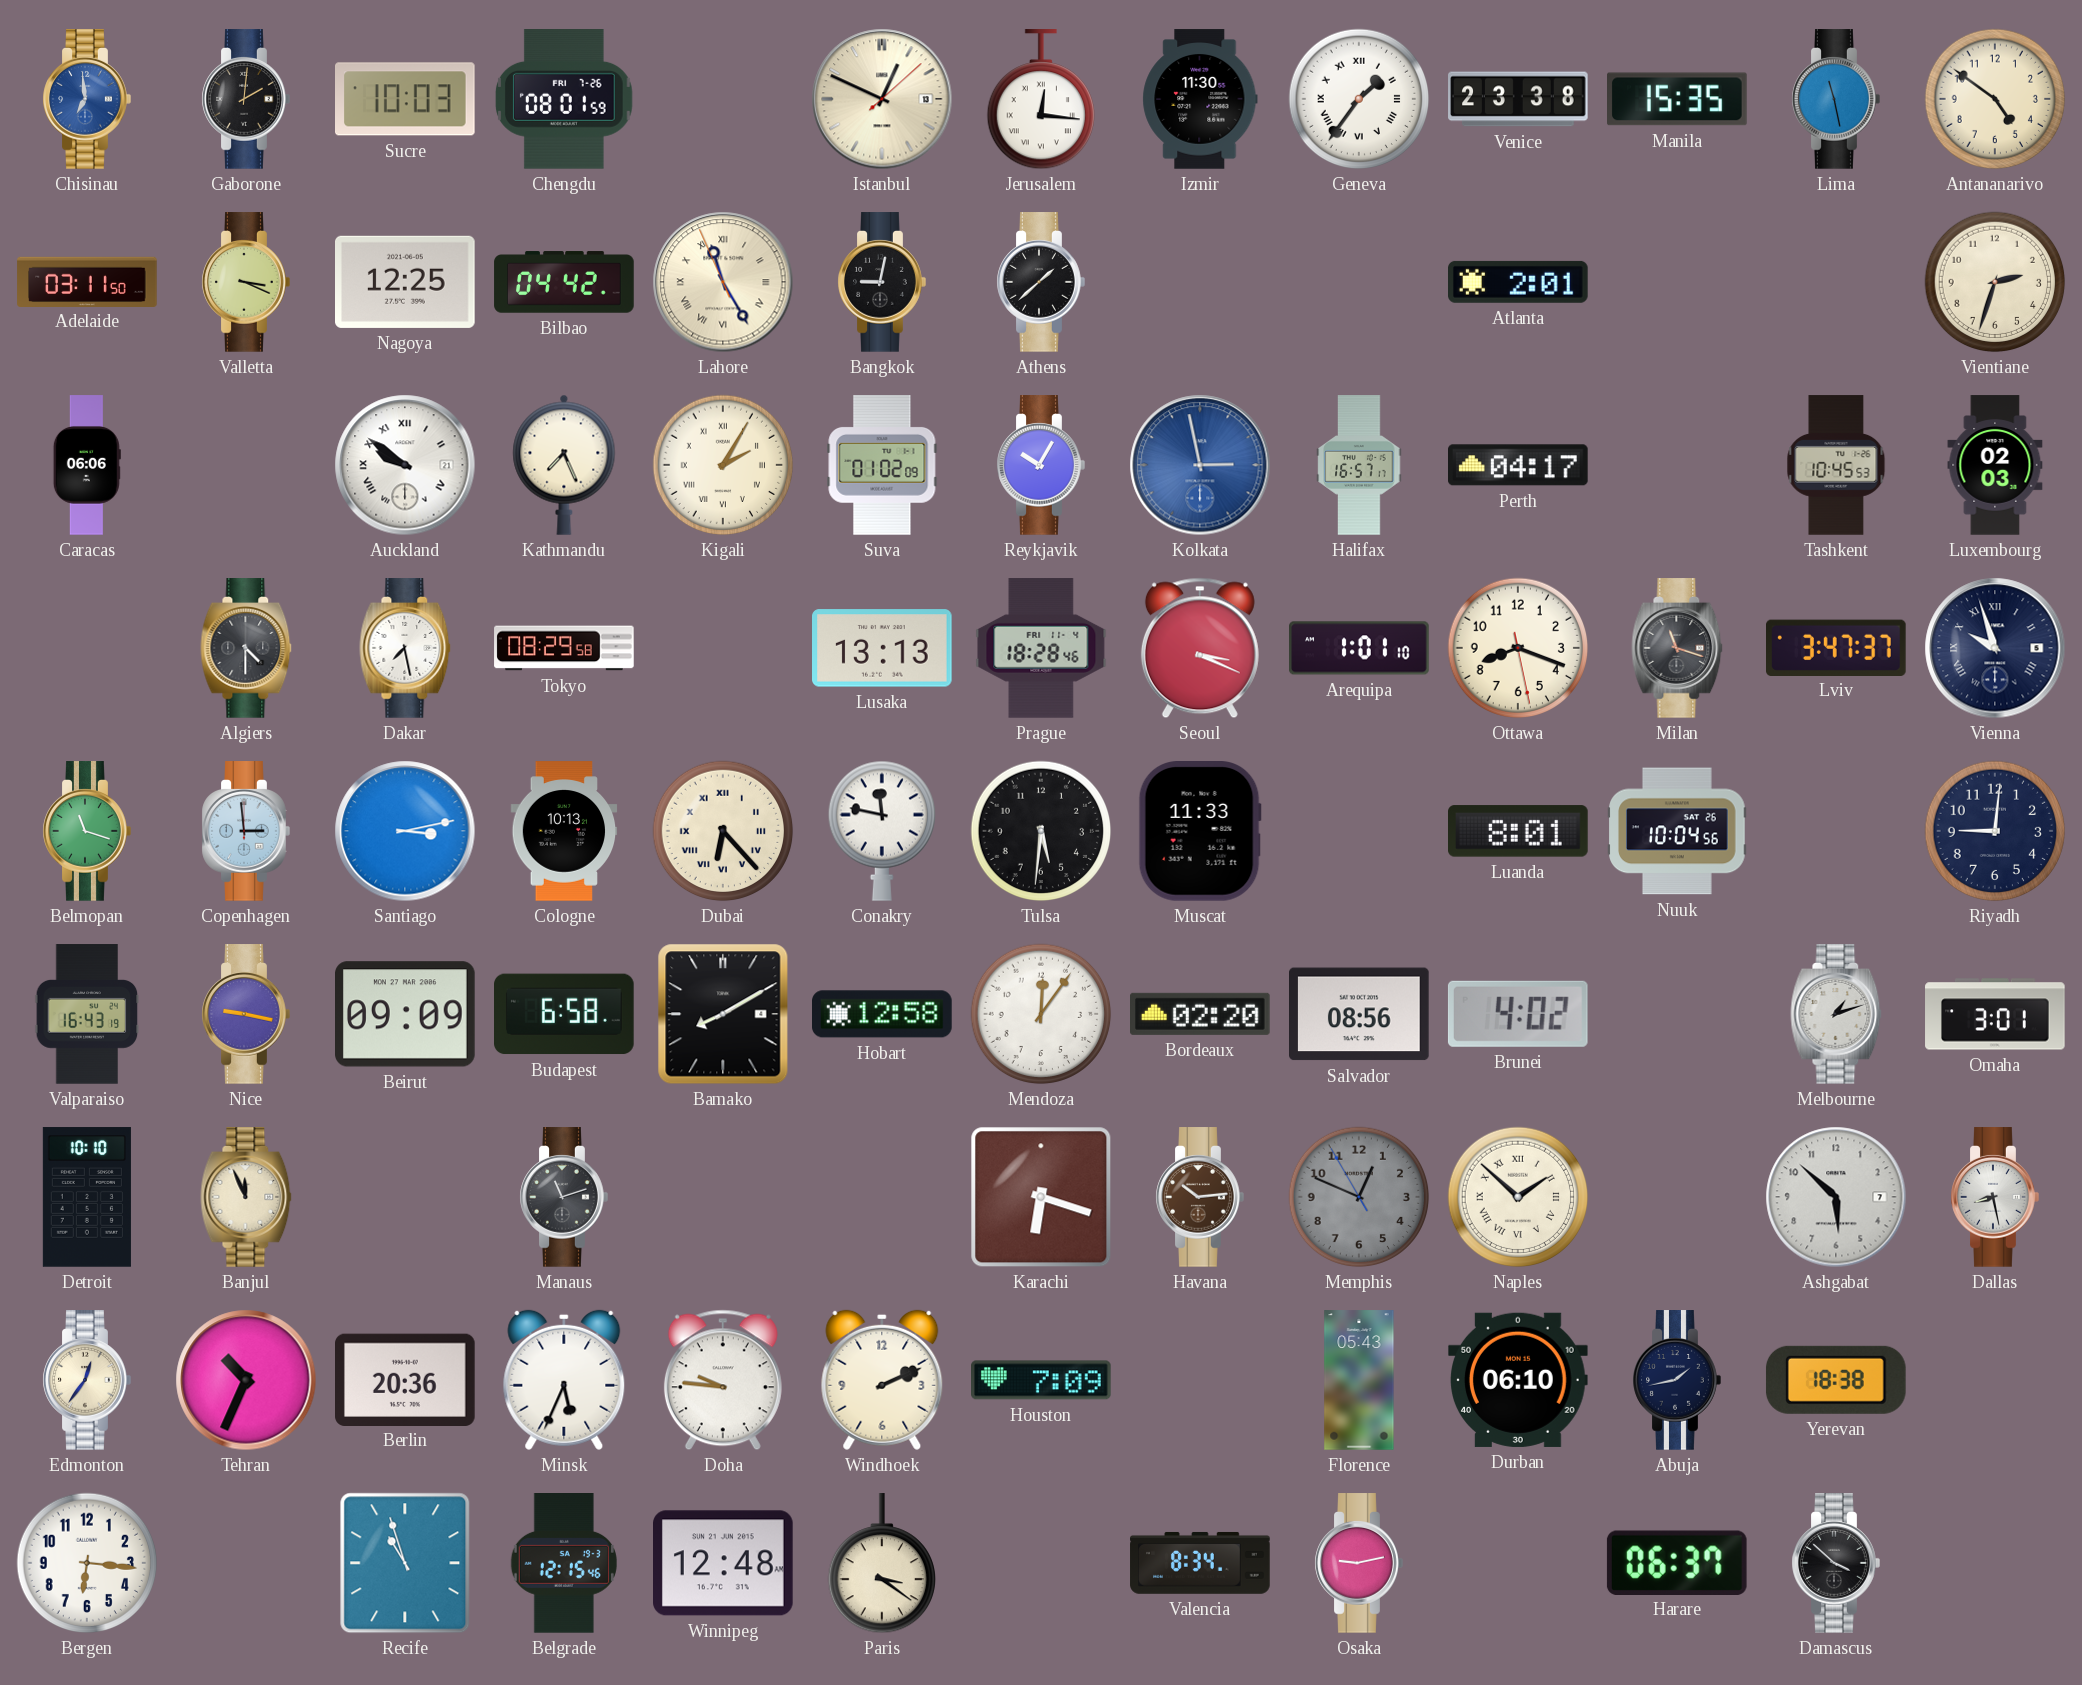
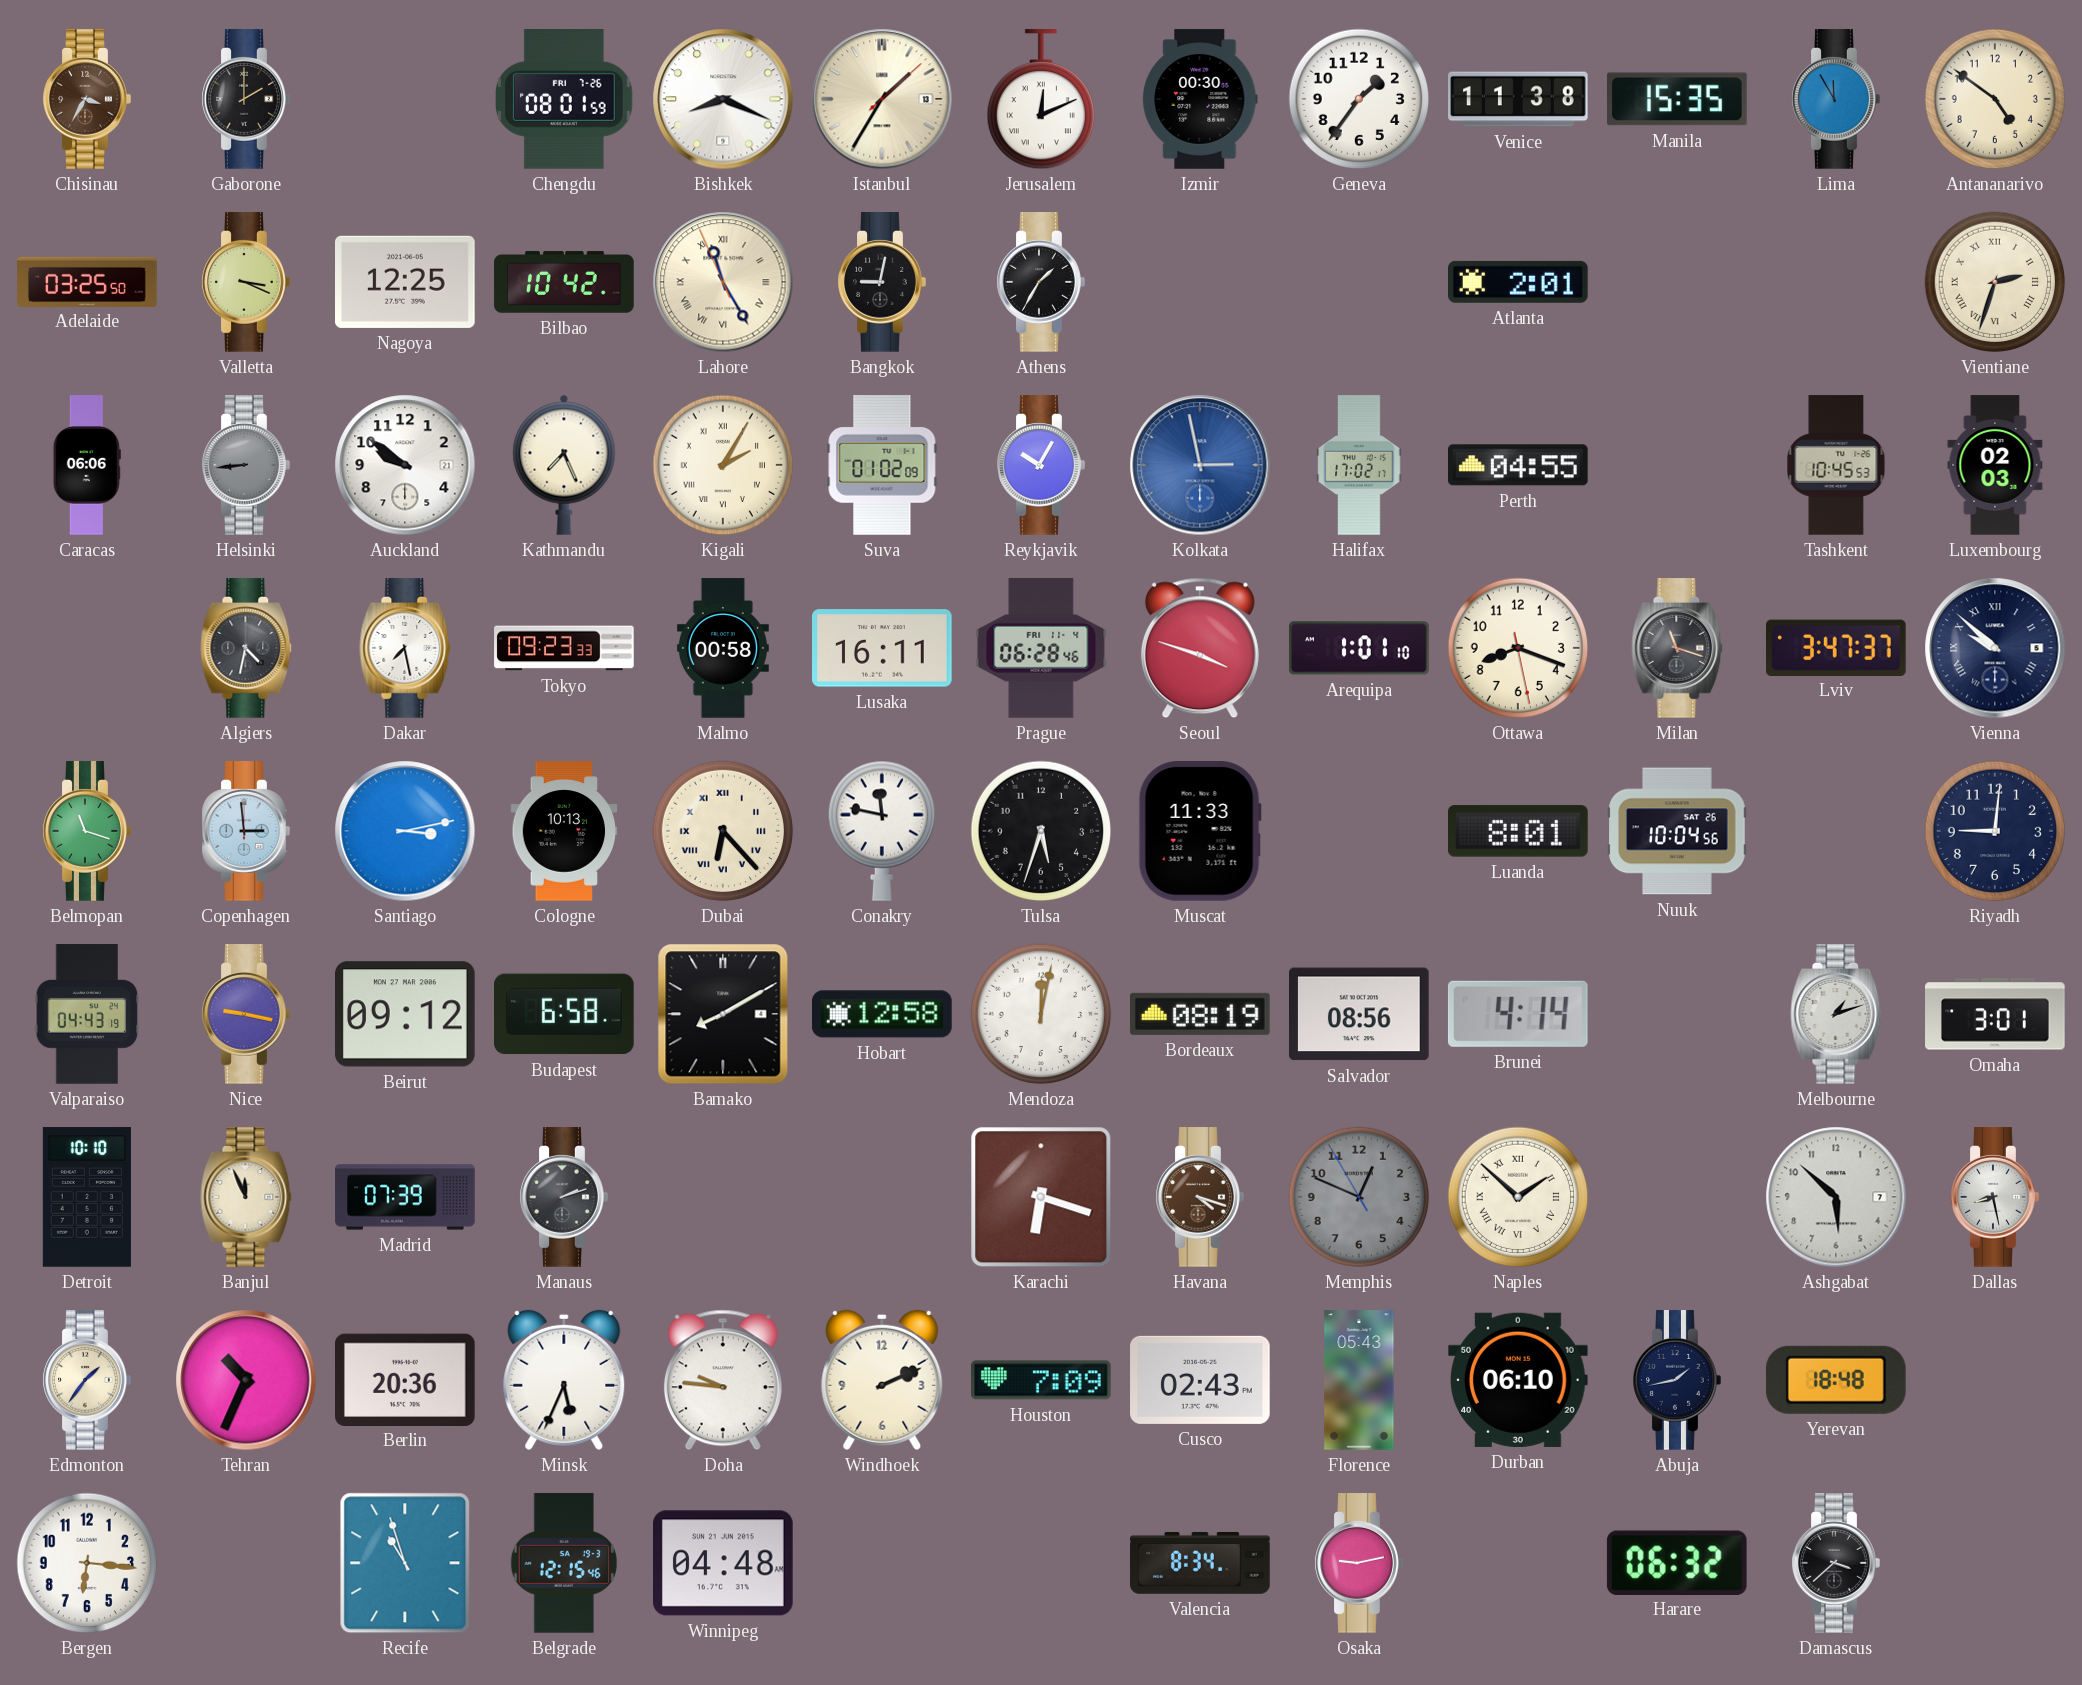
Chisinau: 6:59 -> 3:35 (87, 99)
Chisinau dial: blue -> brown (87, 99)
Gaborone: 2:01 -> 2:00 (246, 99)
Sucre: 10:03 -> none (406, 99)
Bishkek: none -> 8:19 (723, 99)
Istanbul: 12:49 -> 1:35 (882, 99)
Jerusalem: 12:16 -> 12:11 (1040, 100)
Izmir: 11:30 -> 00:30 (1200, 99)
Geneva numerals: Roman -> Arabic (1359, 99)
Venice: 23:38 -> 11:38 (1518, 99)
Lima: 11:28 -> 11:55 (1836, 99)
Adelaide: 03:11 -> 03:25 (87, 281)
Bilbao: 04:42 -> 10:42 (564, 282)
Athens: 1:38 -> 1:35 (1041, 282)
Vientiane numerals: Arabic -> Roman (1995, 282)
Helsinki: none -> 8:44 (246, 465)
Auckland numerals: Roman -> Arabic (405, 465)
Halifax: 16:57 -> 17:02 (1359, 465)
Perth: 04:17 -> 04:55 (1519, 465)
Algiers: 4:30 -> 4:32 (246, 648)
Tokyo: 08:29 -> 09:23 (564, 648)
Malmo: none -> 00:58 (723, 648)
Lusaka: 13:13 -> 16:11 (883, 648)
Prague: 18:28 -> 06:28 (1041, 648)
Seoul: 3:19 -> 3:48 (1200, 648)
Vienna: 9:57 -> 9:52 (1995, 648)
Tulsa: 5:31 -> 5:33 (1041, 831)
Valparaiso: 16:43 -> 04:43 (87, 1014)
Beirut: 09:09 -> 09:12 (406, 1014)
Mendoza: 12:06 -> 12:02 (1041, 1014)
Bordeaux: 02:20 -> 08:19 (1201, 1014)
Brunei: 4:02 -> 4:14 (1518, 1014)
Madrid: none -> 07:39 (405, 1197)
Manaus: 11:12 -> 2:12 (564, 1197)
Havana: 10:14 -> 4:18 (1200, 1197)
Edmonton: 12:36 -> 1:36 (87, 1380)
Cusco: none -> 02:43 (1200, 1380)
Yerevan: 18:38 -> 18:48 (1836, 1380)
Winnipeg: 12:48 -> 04:48 (724, 1563)
Paris: 3:21 -> none (881, 1564)
Harare: 06:37 -> 06:32 (1677, 1562)
Damascus: 3:52 -> 3:38 (1836, 1563)
